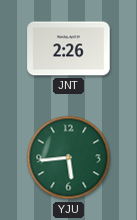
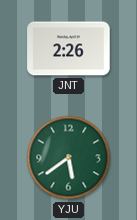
YJU: 5:44 -> 5:39 (69, 158)
